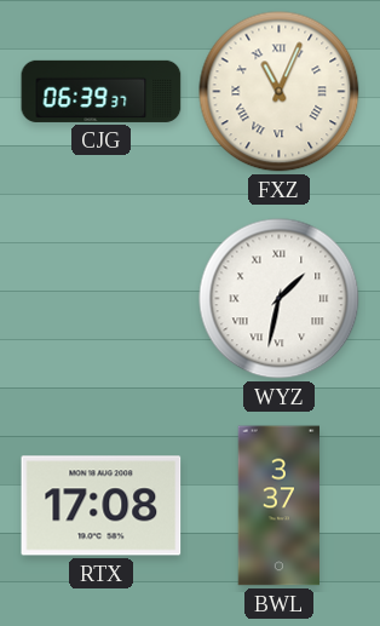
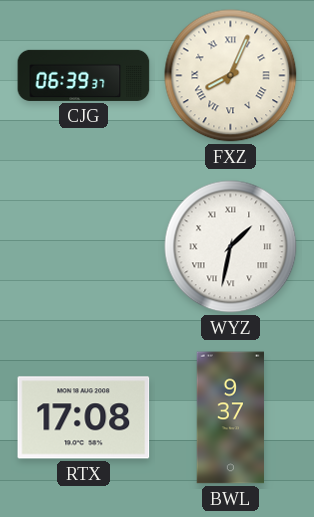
FXZ: 11:04 -> 8:04 (231, 76)
BWL: 3:37 -> 9:37 (231, 418)
